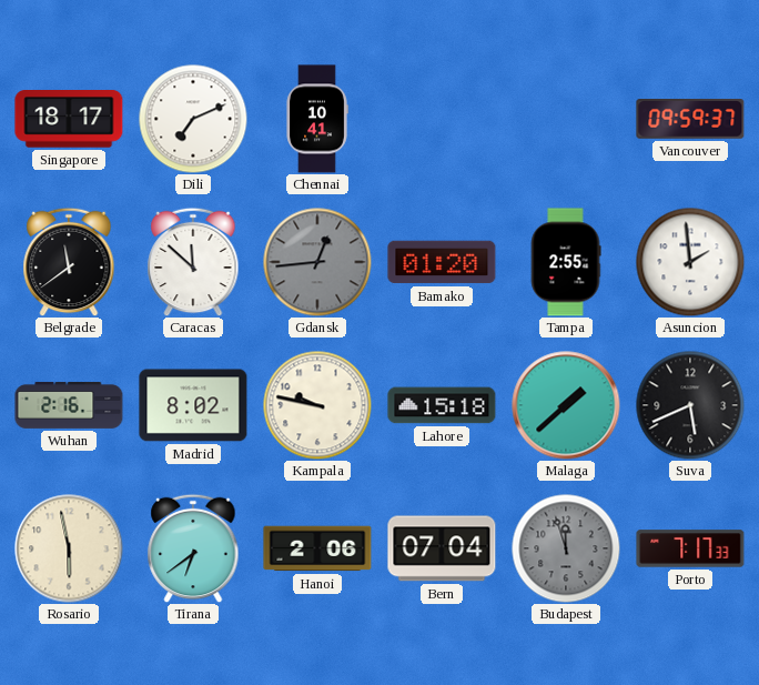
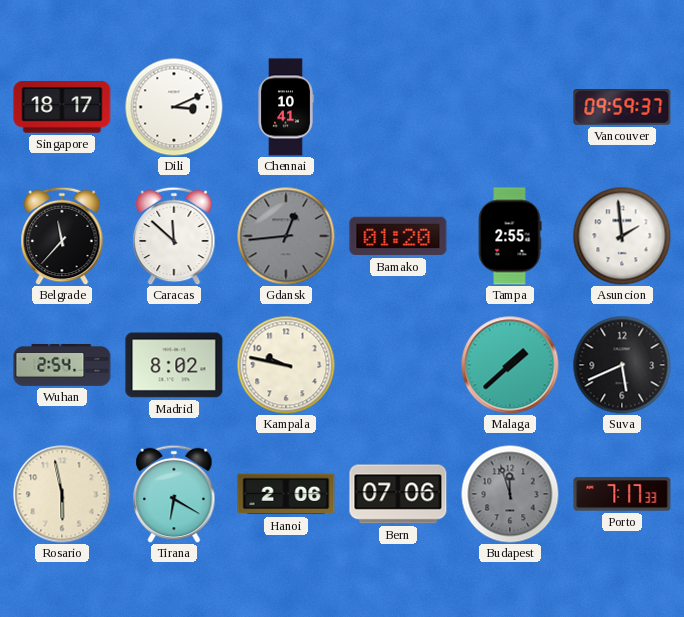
Dili: 7:11 -> 3:11 (174, 107)
Belgrade: 11:39 -> 11:37 (62, 236)
Wuhan: 2:16 -> 2:54 (62, 365)
Lahore: 15:18 -> none (442, 405)
Tirana: 6:39 -> 6:20 (174, 494)
Bern: 07:04 -> 07:06 (398, 494)
